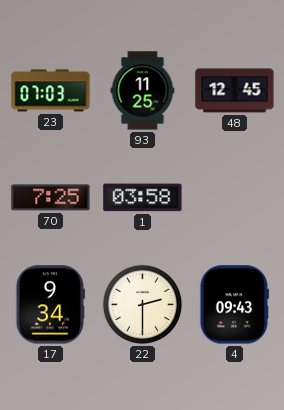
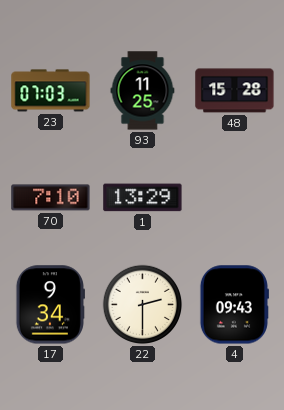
48: 12:45 -> 15:28 (235, 91)
70: 7:25 -> 7:10 (51, 198)
1: 03:58 -> 13:29 (143, 198)
